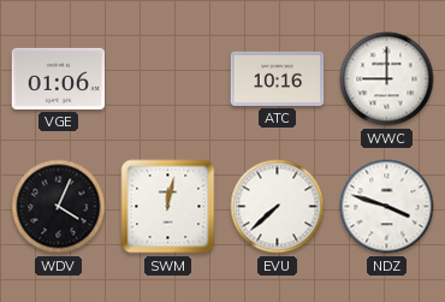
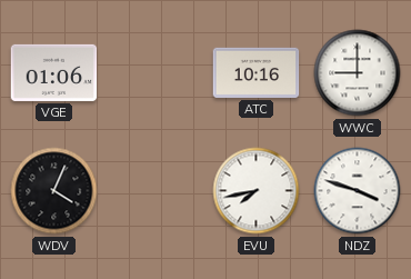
SWM: 12:02 -> none (168, 207)
EVU: 7:38 -> 7:43 (257, 191)
